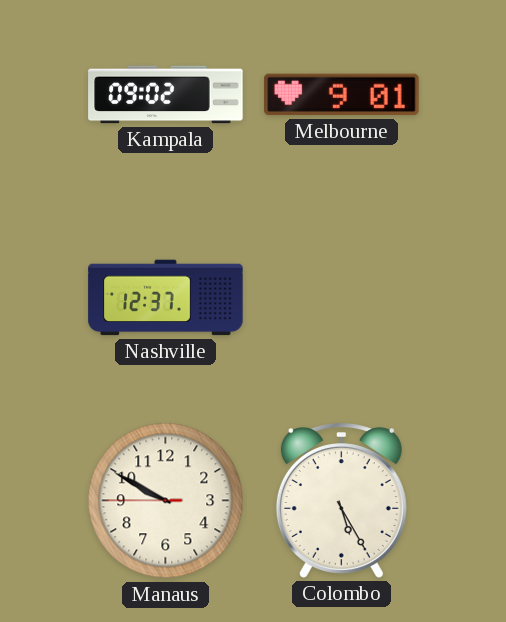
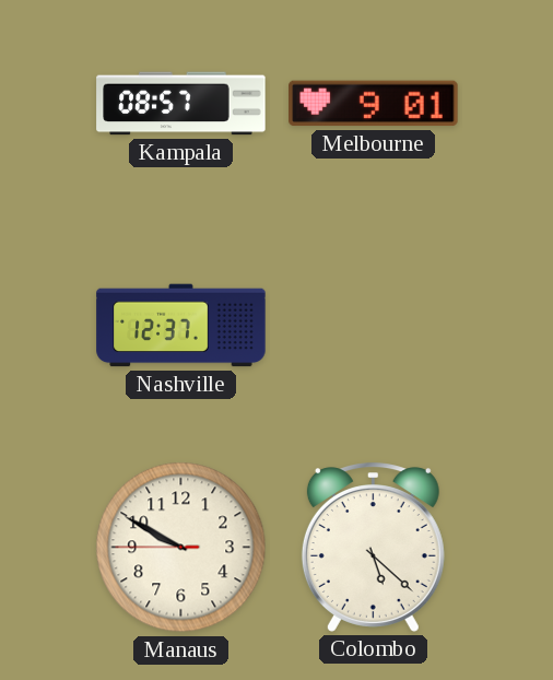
Kampala: 09:02 -> 08:57 (181, 104)
Colombo: 5:25 -> 5:22 (373, 548)
